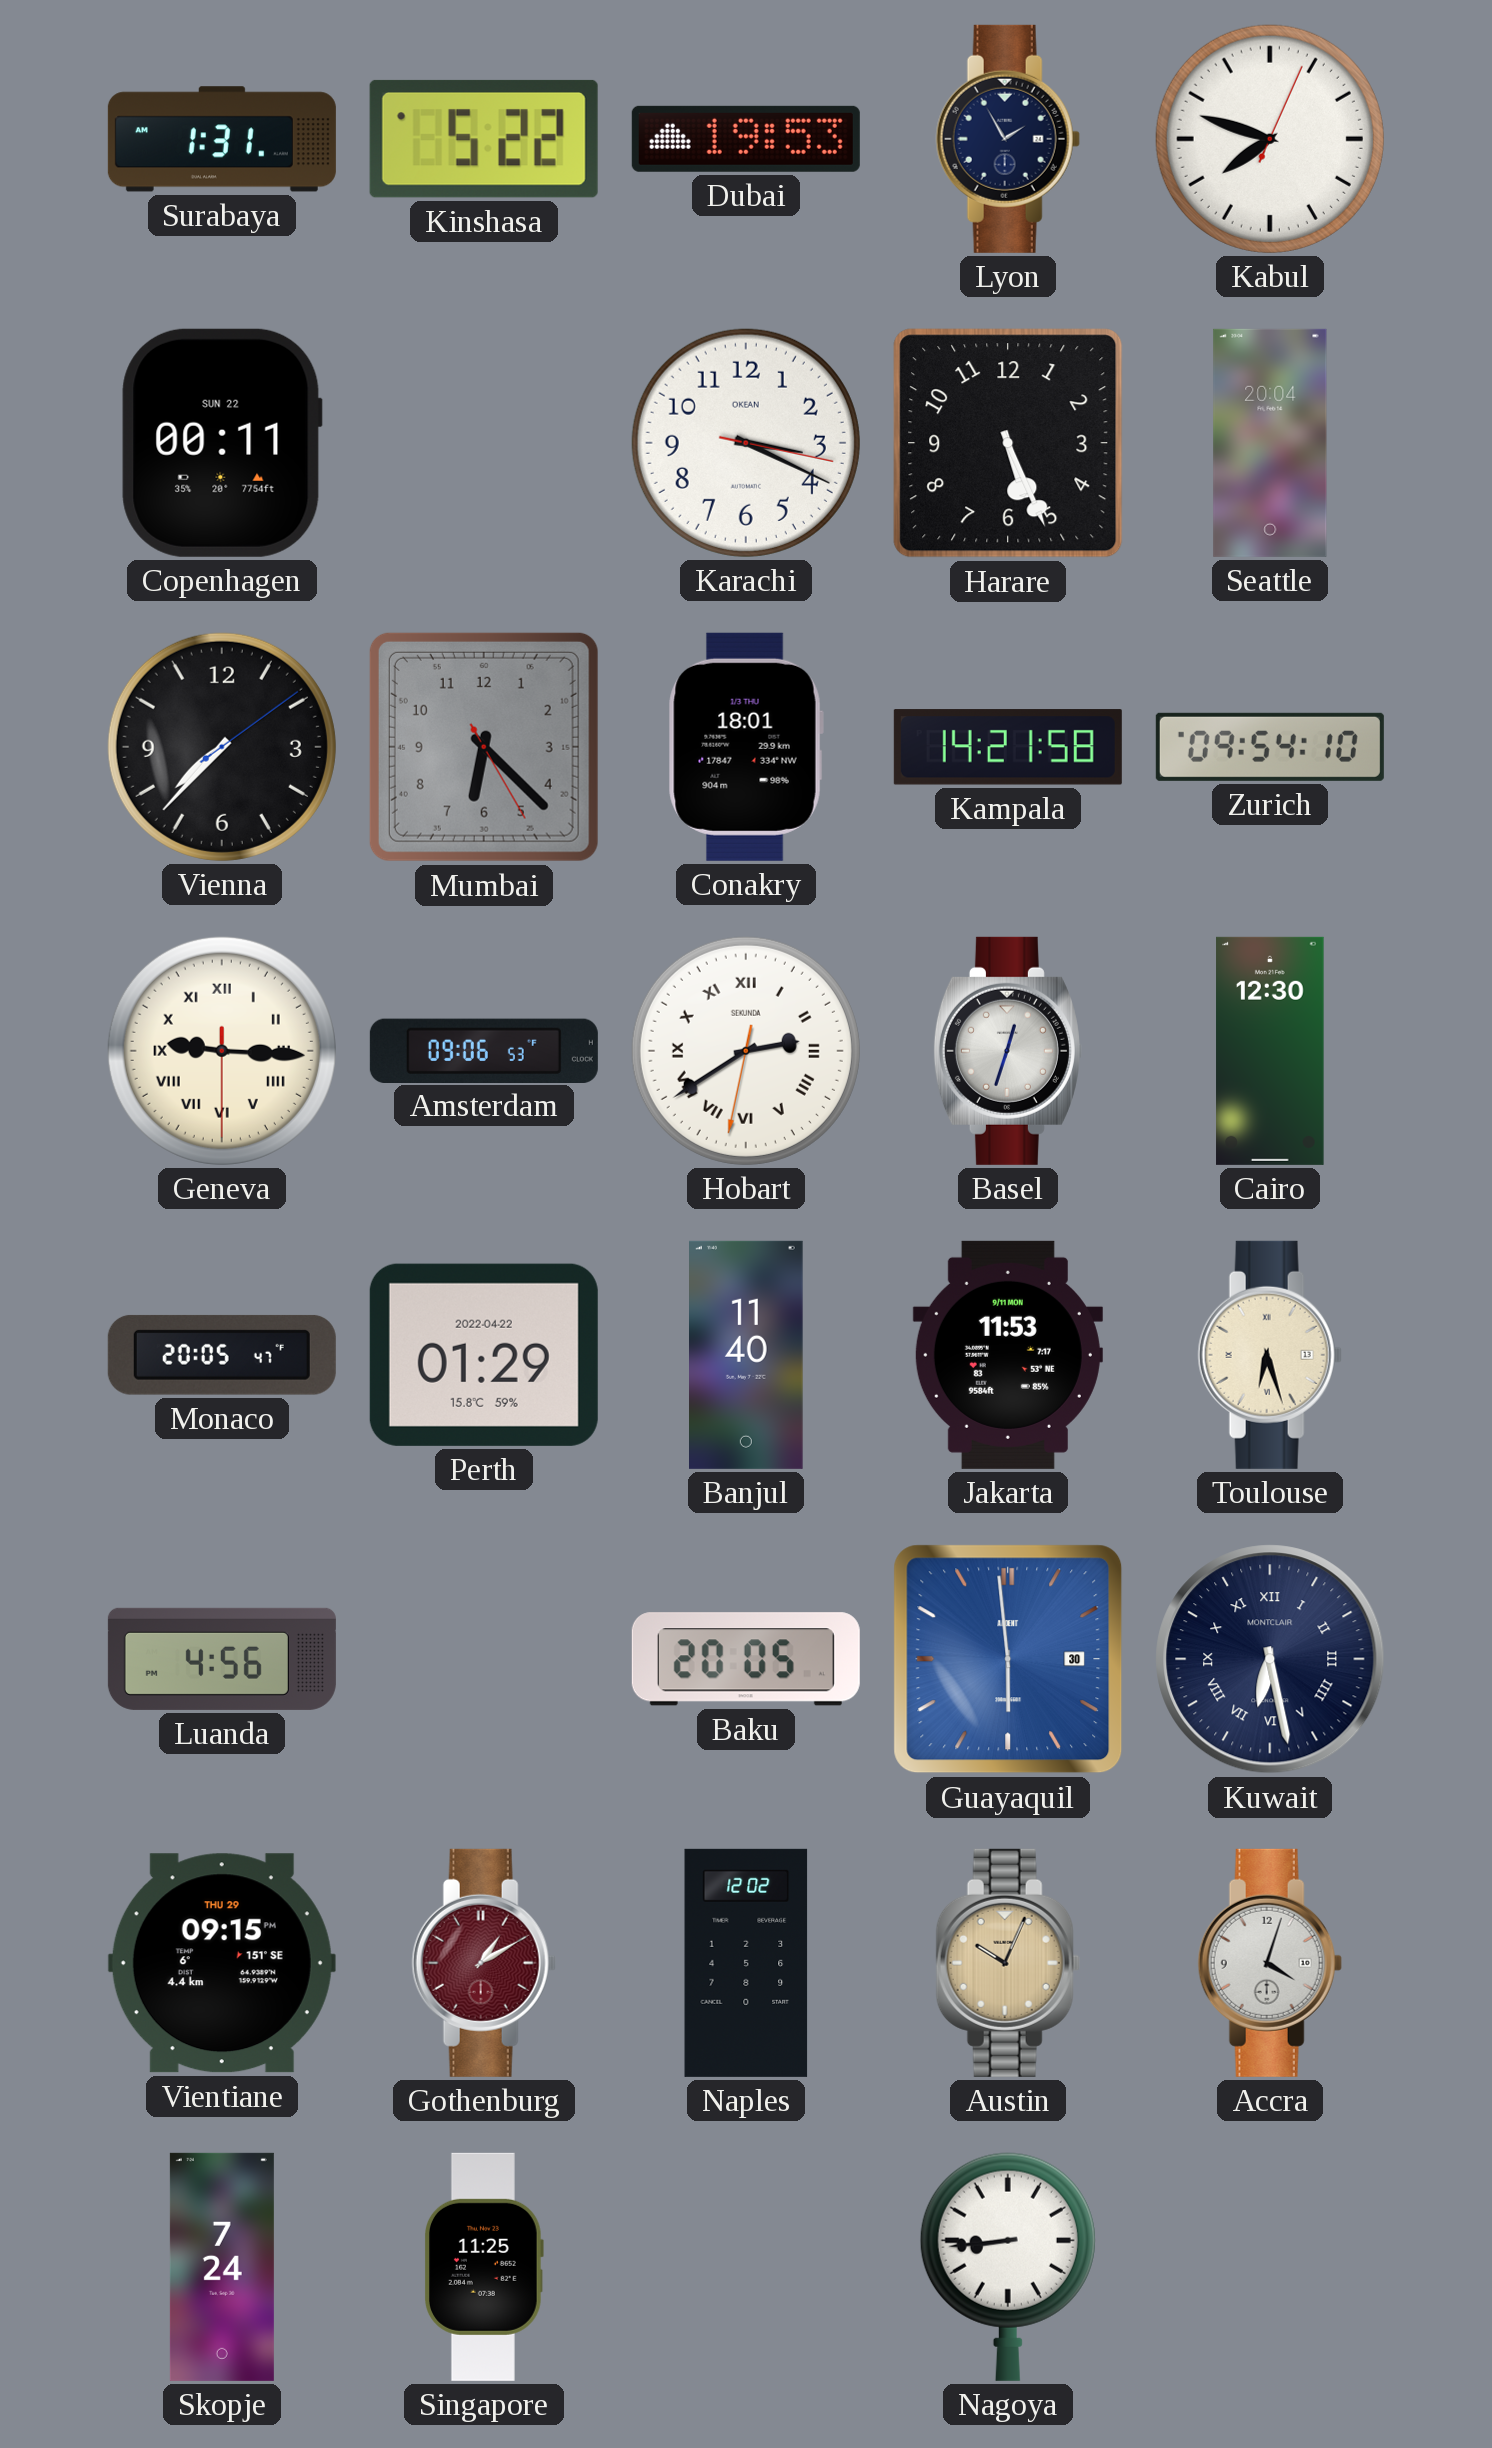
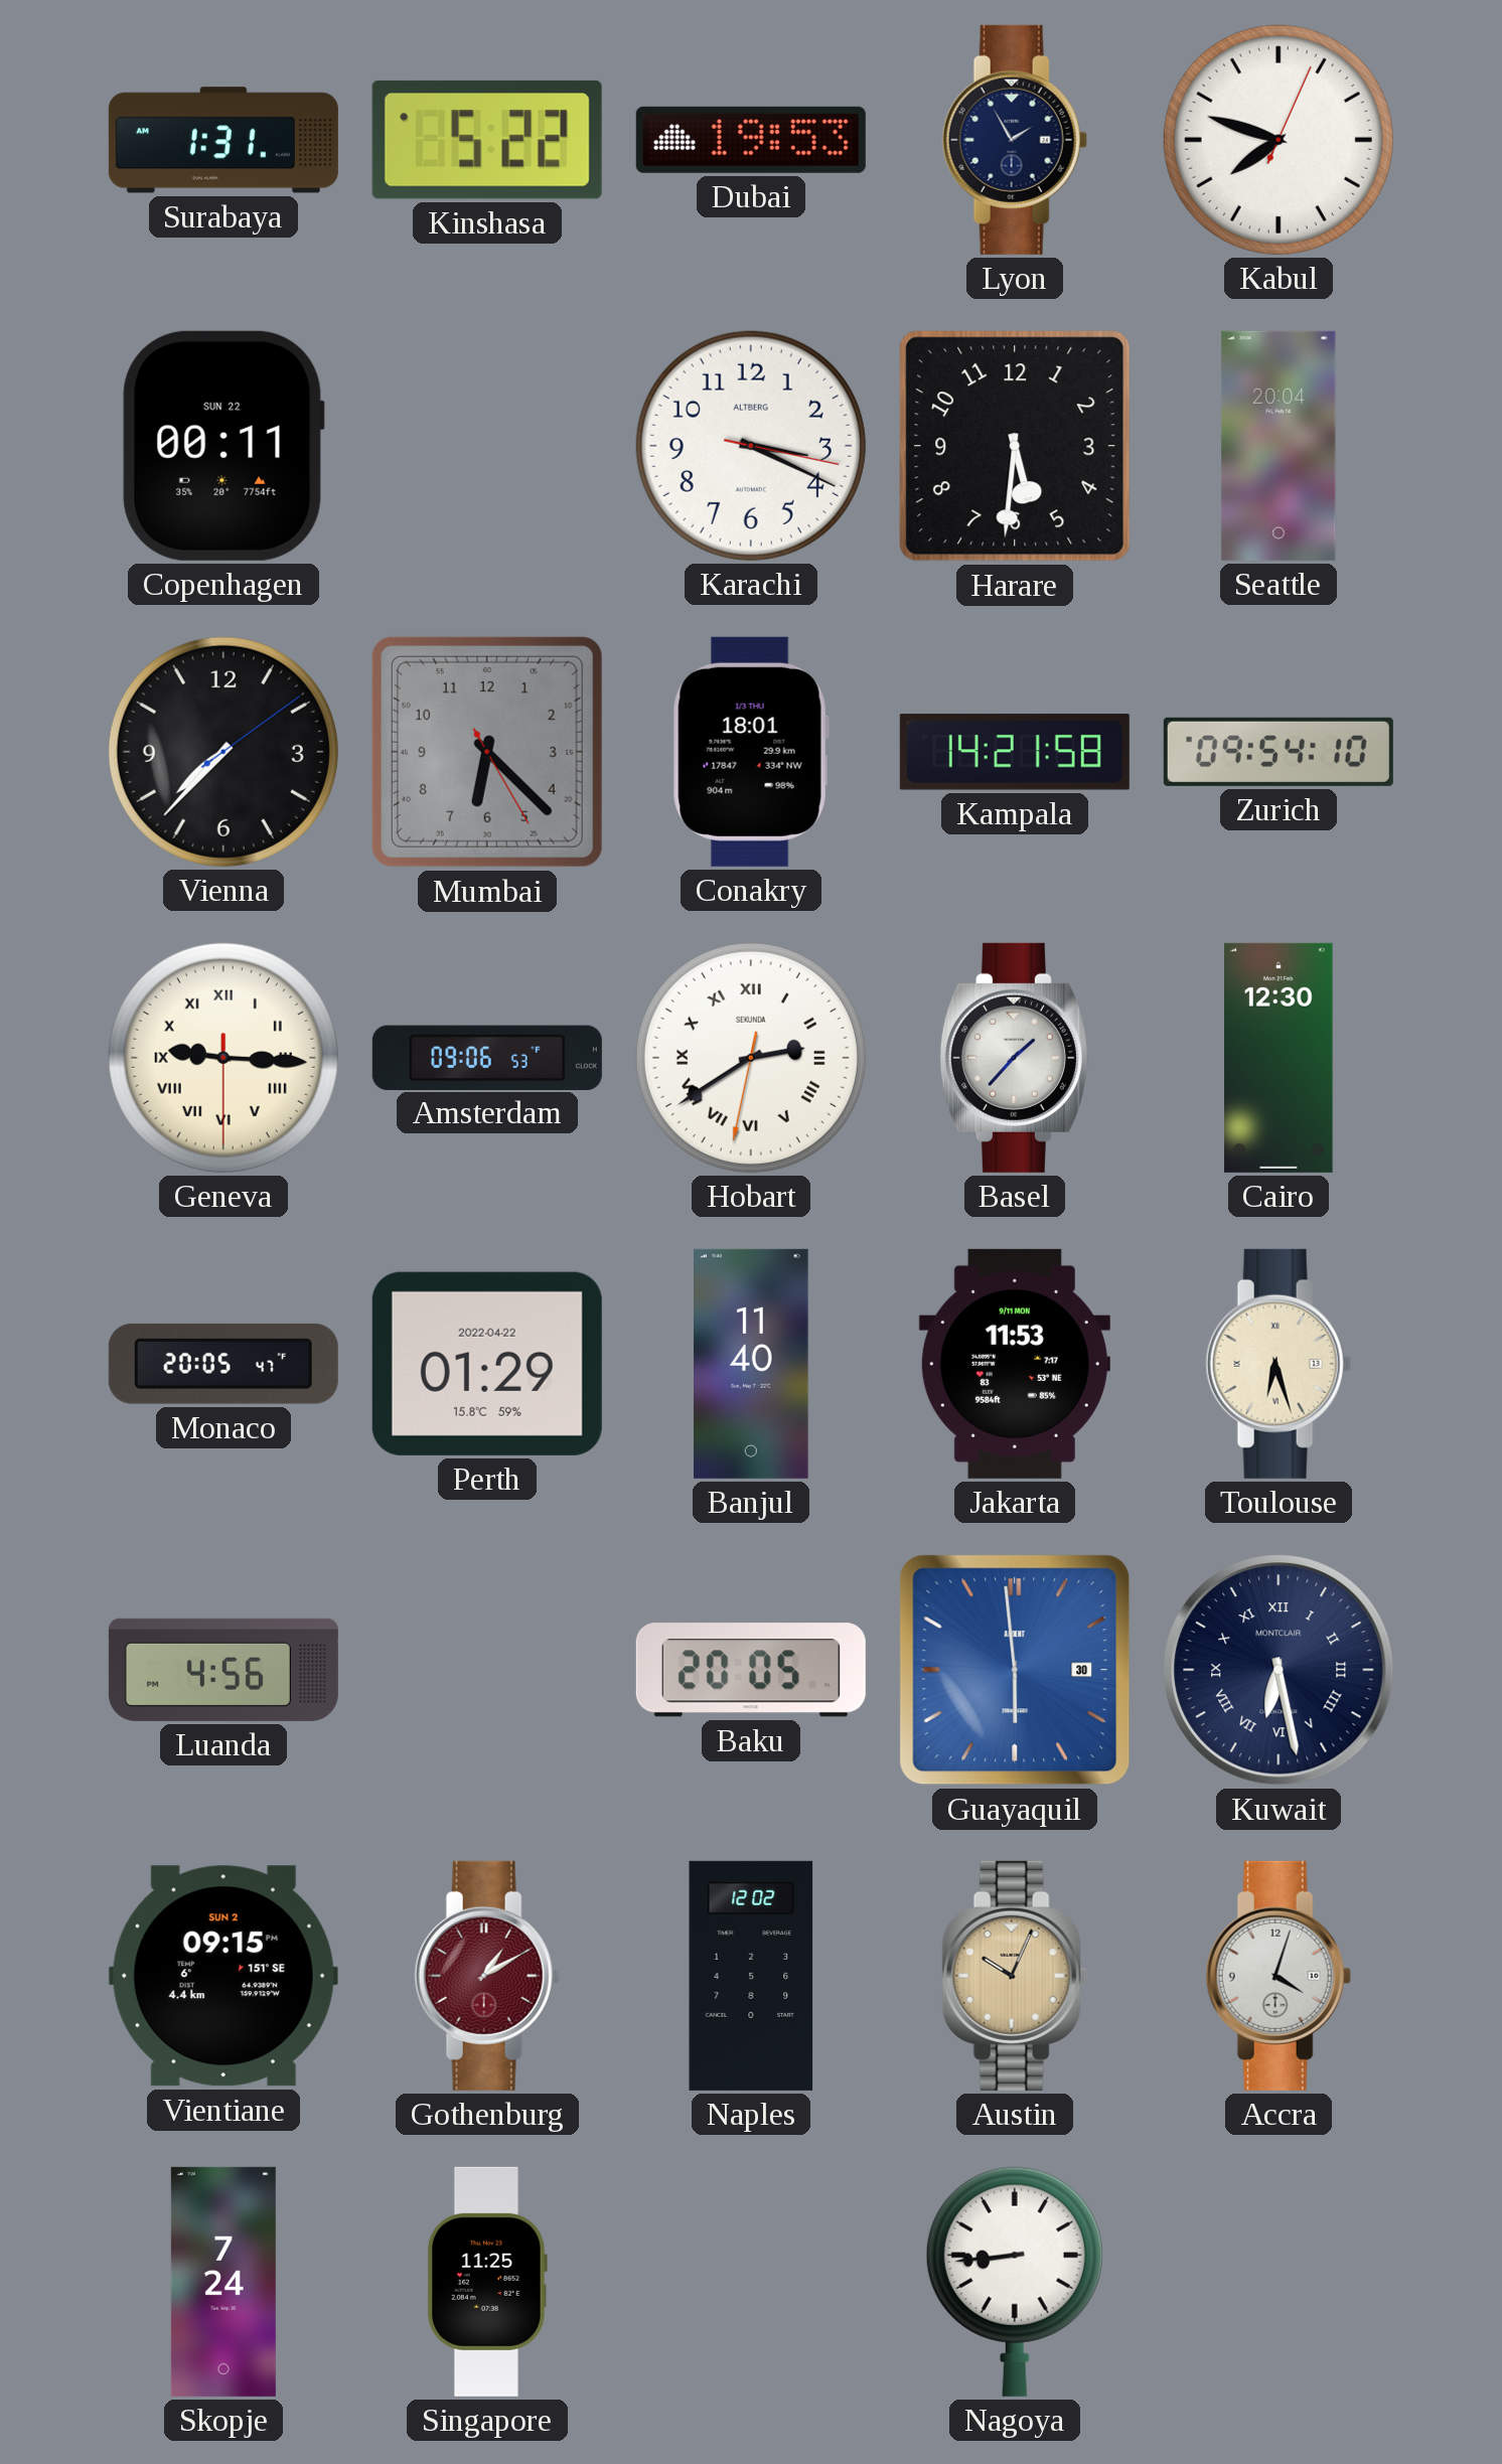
Karachi brand: OKEAN -> ALTBERG (751, 446)
Harare: 5:26 -> 5:31 (1015, 446)
Basel: 12:33 -> 1:37 (1014, 1058)
Vientiane date: THU 29 -> SUN 2 (223, 1976)
